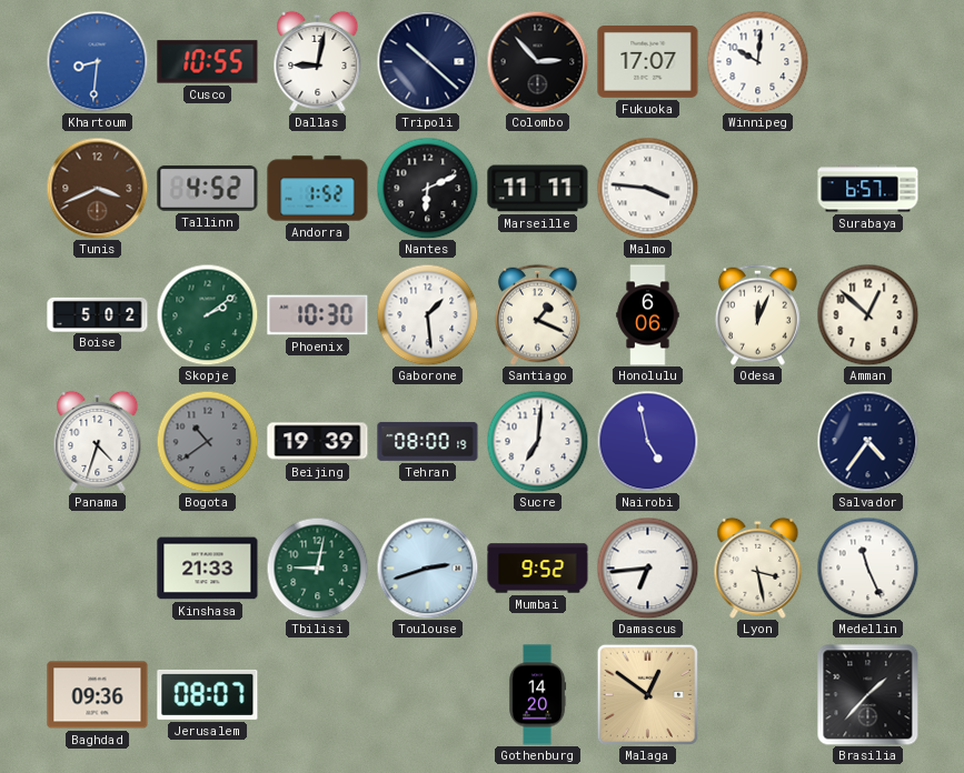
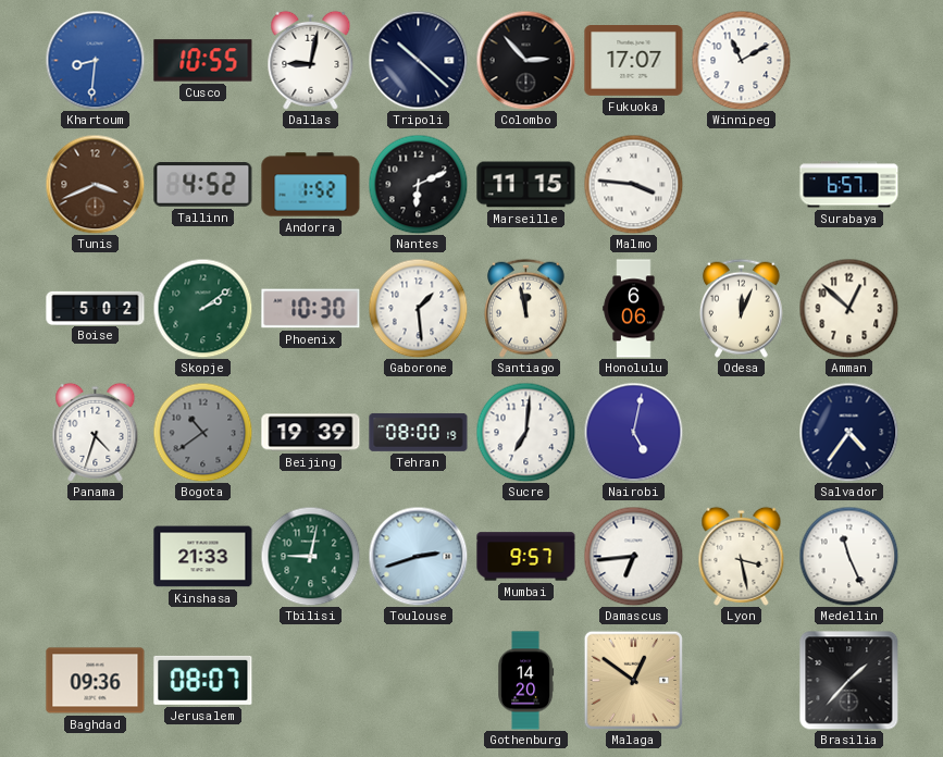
Winnipeg: 10:01 -> 11:10 (741, 60)
Marseille: 11:11 -> 11:15 (526, 185)
Santiago: 1:19 -> 11:58 (525, 308)
Nairobi: 4:58 -> 5:02 (633, 432)
Mumbai: 9:52 -> 9:57 (526, 557)
